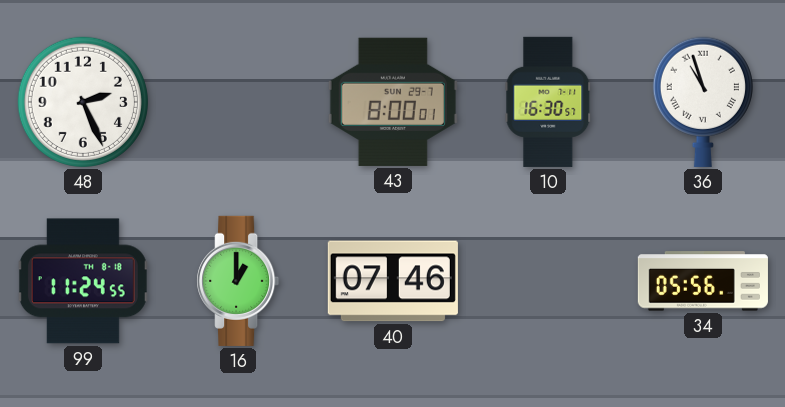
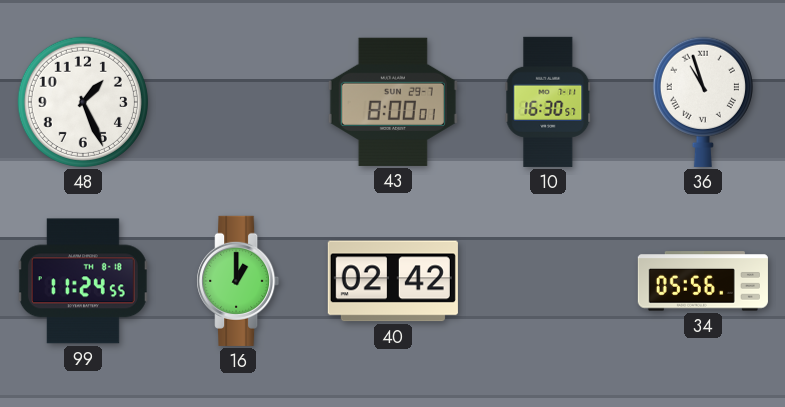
48: 2:26 -> 1:26 (83, 102)
40: 07:46 -> 02:42 (393, 281)
